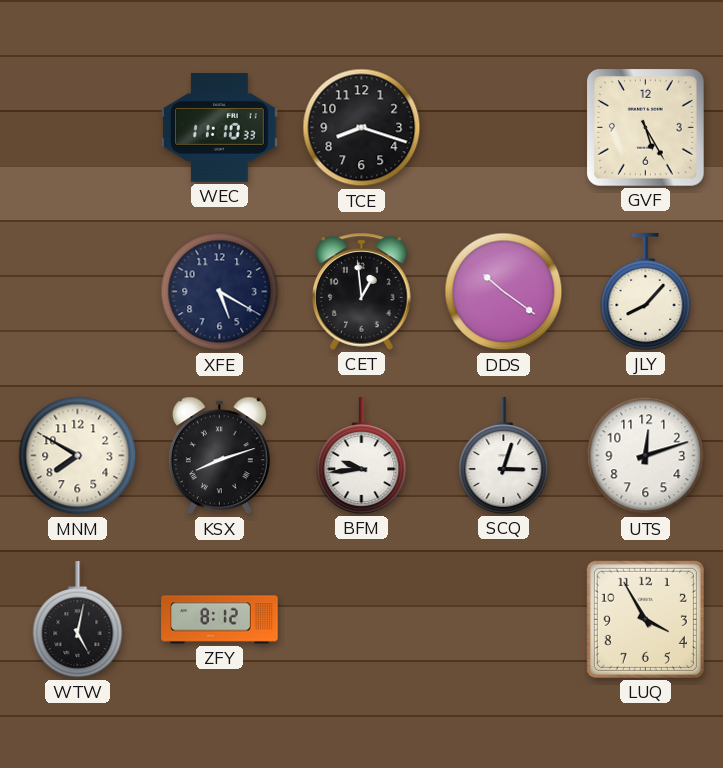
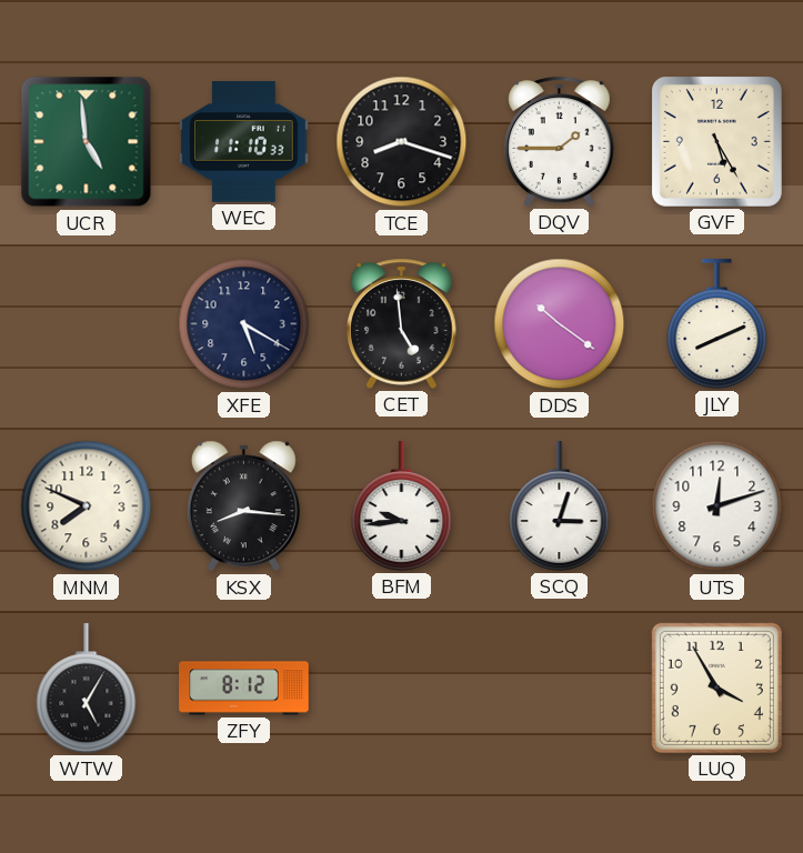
UCR: none -> 4:59 (87, 142)
DQV: none -> 1:45 (560, 141)
CET: 12:59 -> 4:59 (402, 323)
JLY: 8:07 -> 8:11 (717, 324)
MNM: 7:50 -> 7:49 (87, 506)
KSX: 8:12 -> 8:16 (243, 506)
WTW: 5:02 -> 5:05 (87, 689)
